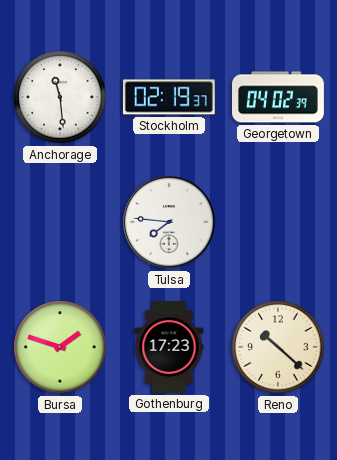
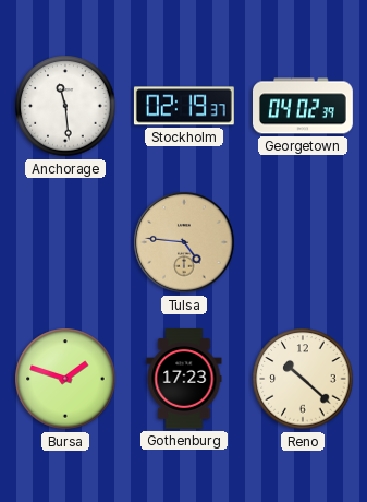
Tulsa: 7:46 -> 4:46 (184, 242)
Tulsa dial: white -> champagne (184, 242)
